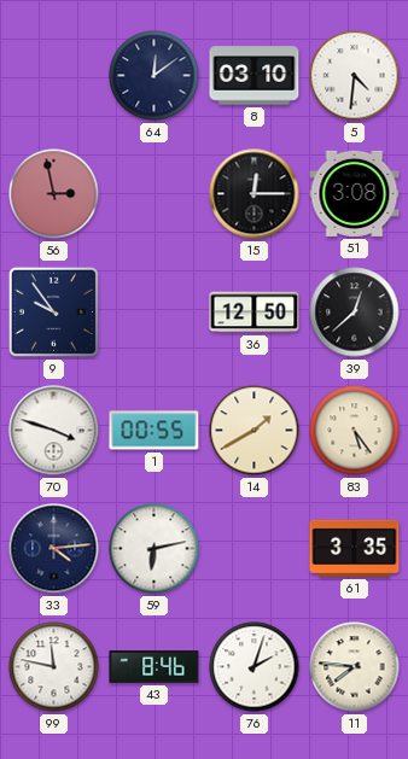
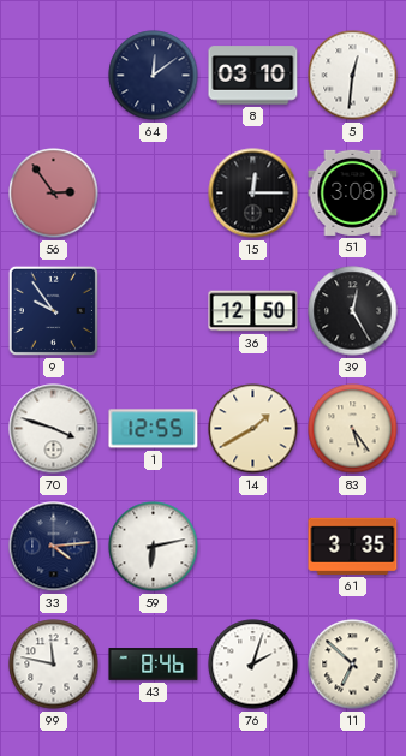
5: 4:31 -> 12:31 (353, 76)
56: 2:58 -> 2:54 (54, 194)
39: 12:38 -> 12:25 (353, 311)
1: 00:55 -> 12:55 (154, 429)
11: 7:46 -> 6:52 (353, 665)
